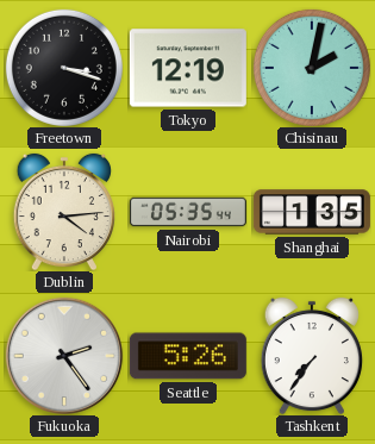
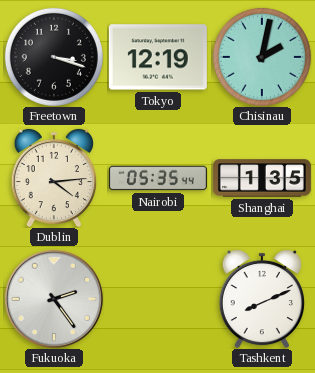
Seattle: 5:26 -> none (188, 356)
Tashkent: 7:36 -> 8:11 (262, 299)
